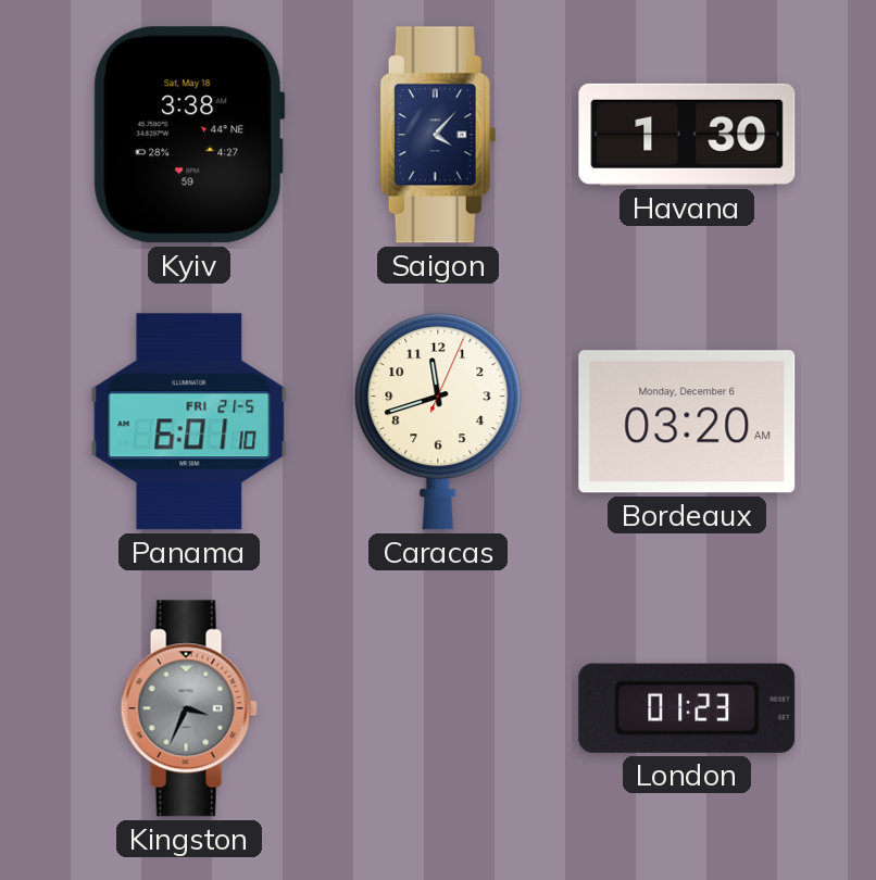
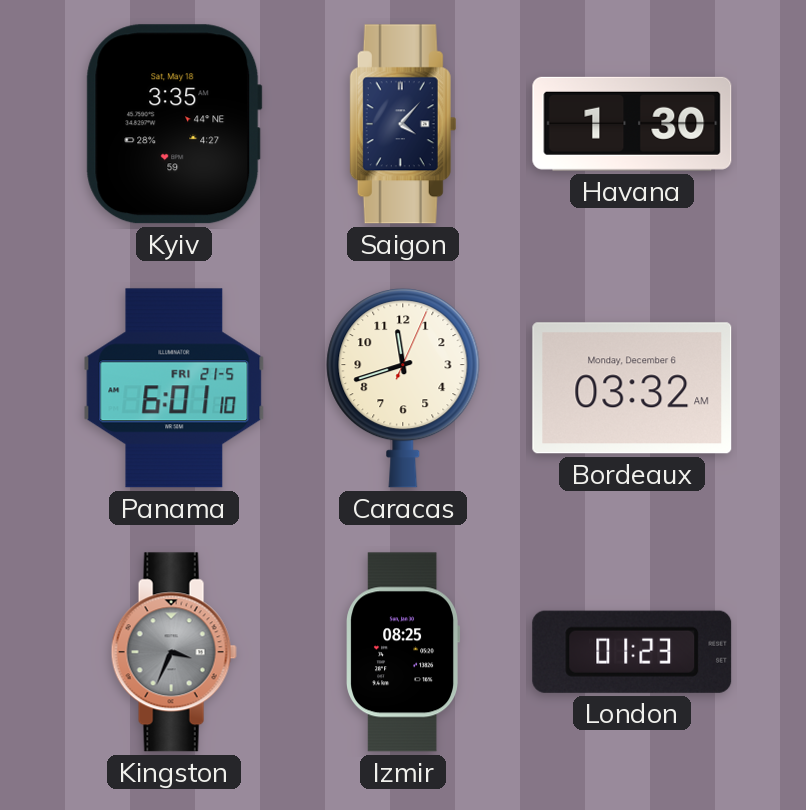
Kyiv: 3:38 -> 3:35 (174, 124)
Bordeaux: 03:20 -> 03:32 (632, 388)
Izmir: none -> 08:25 (402, 652)
